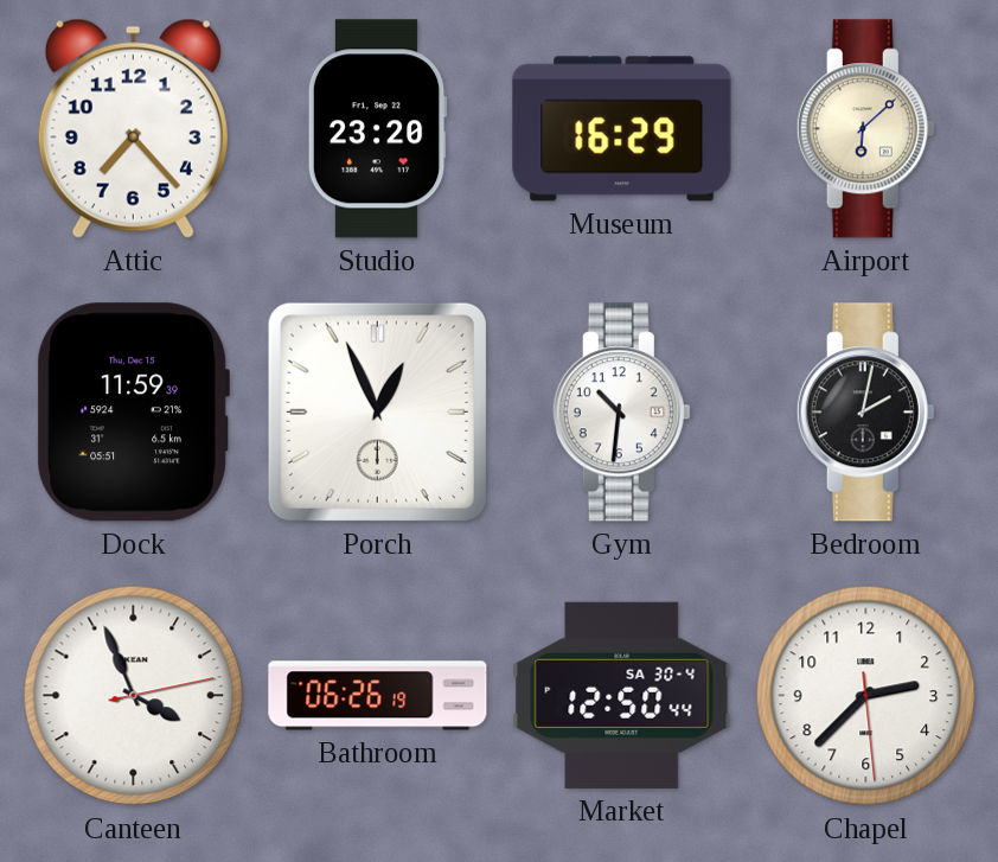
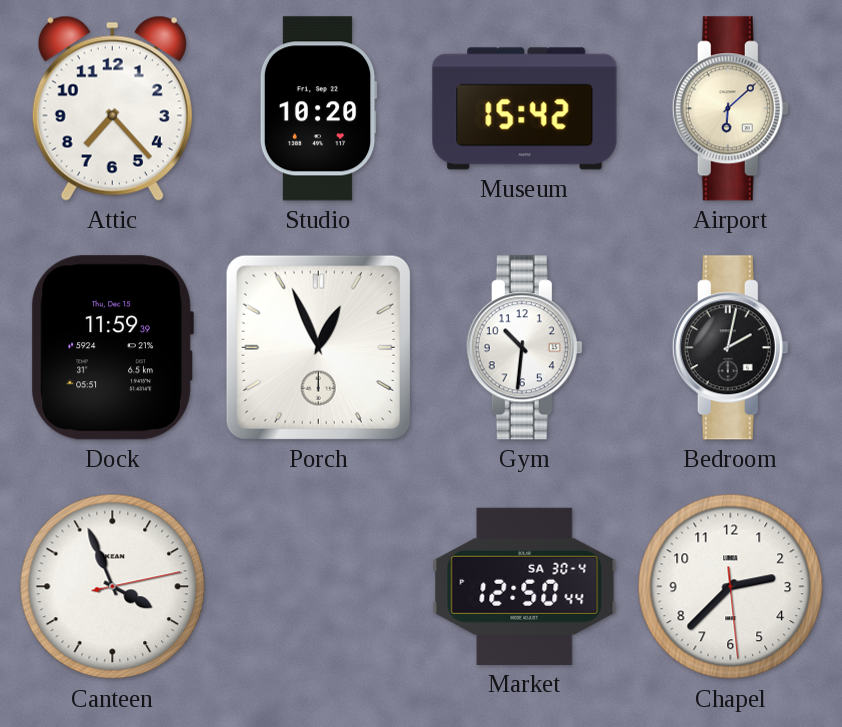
Studio: 23:20 -> 10:20 (318, 109)
Museum: 16:29 -> 15:42 (525, 109)
Bathroom: 06:26 -> none (378, 696)
